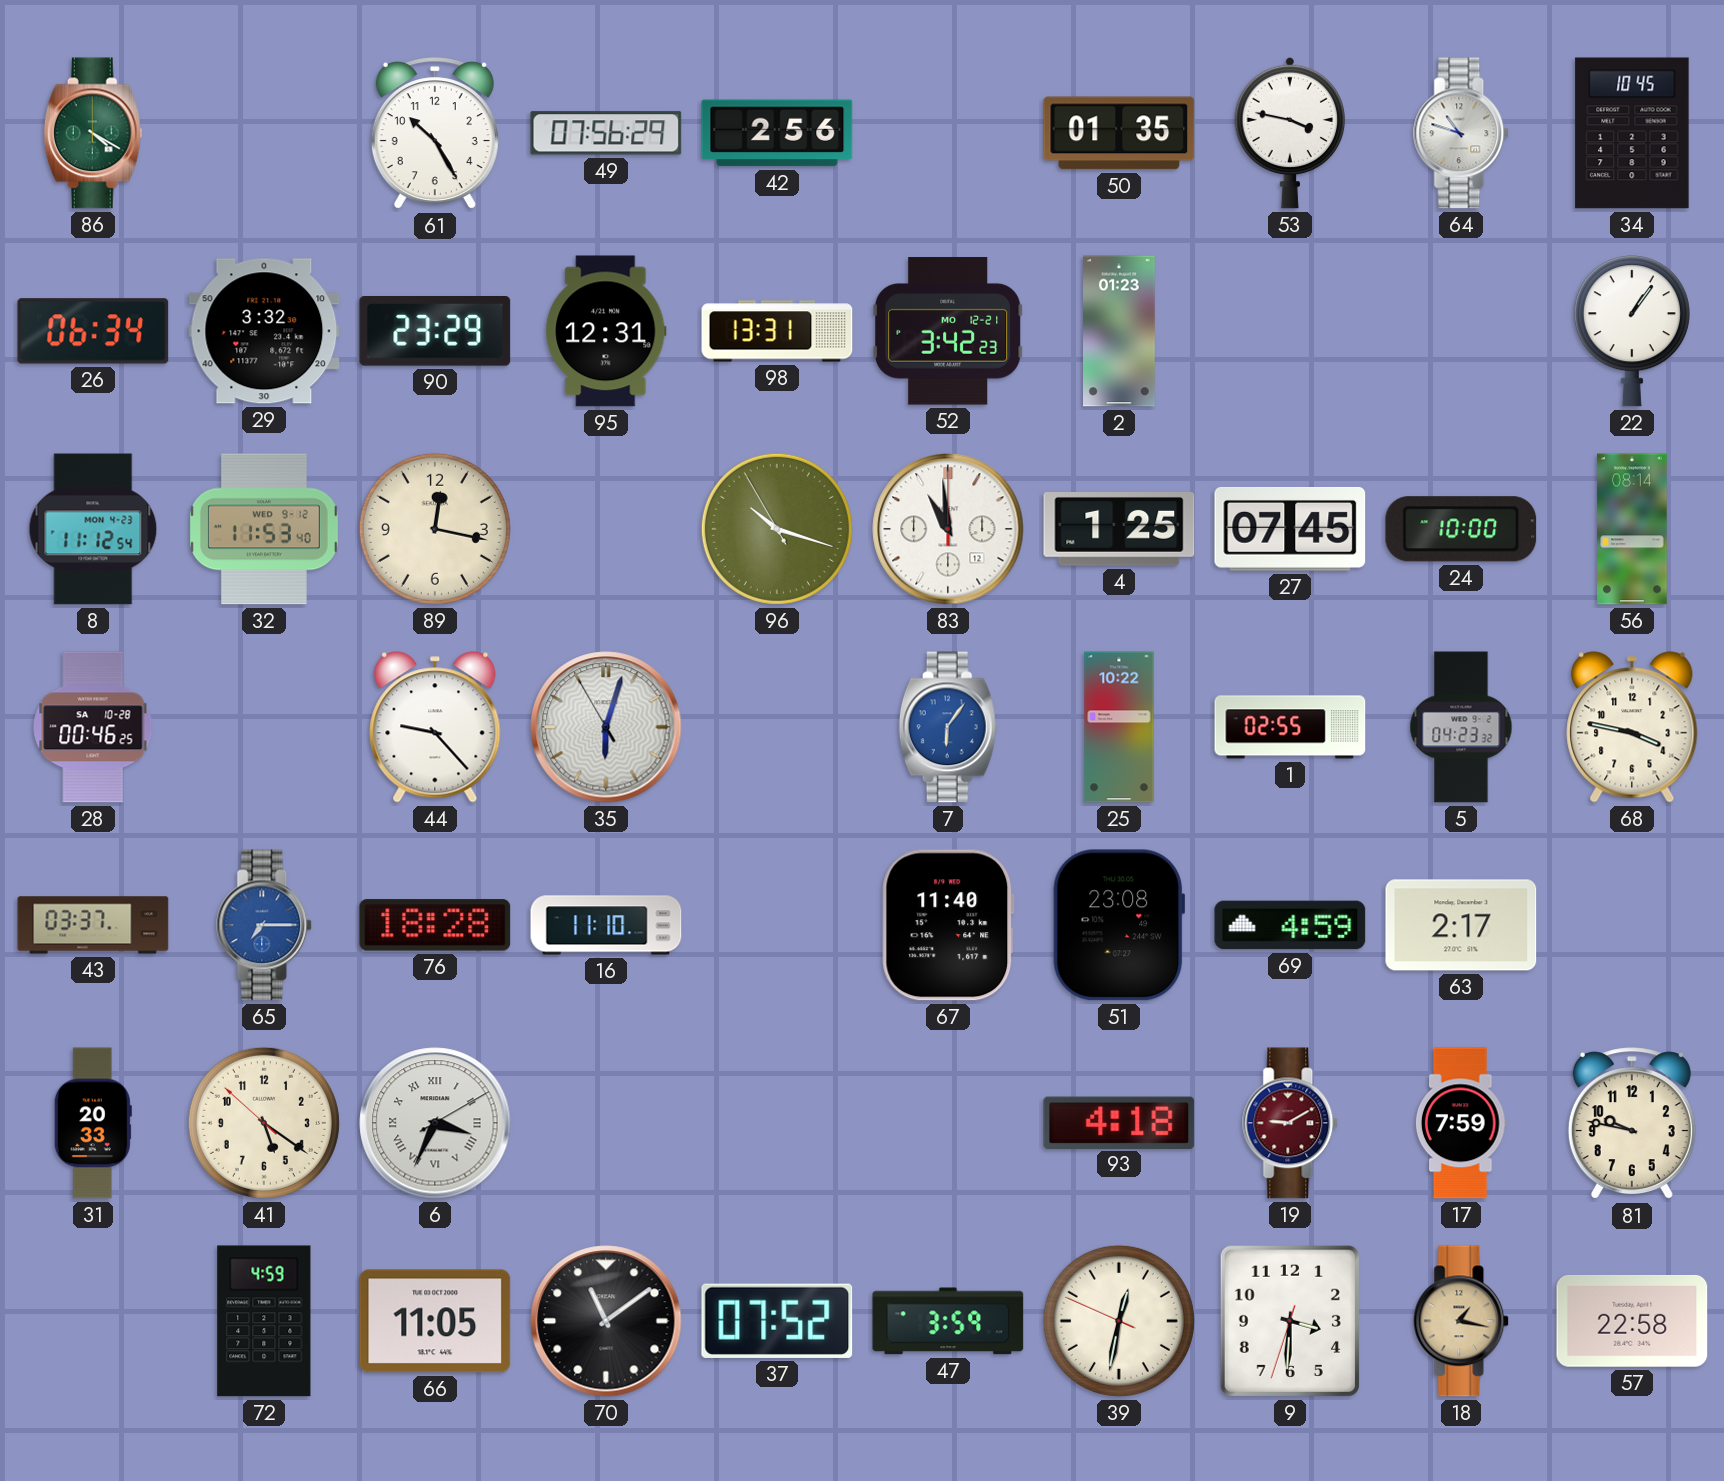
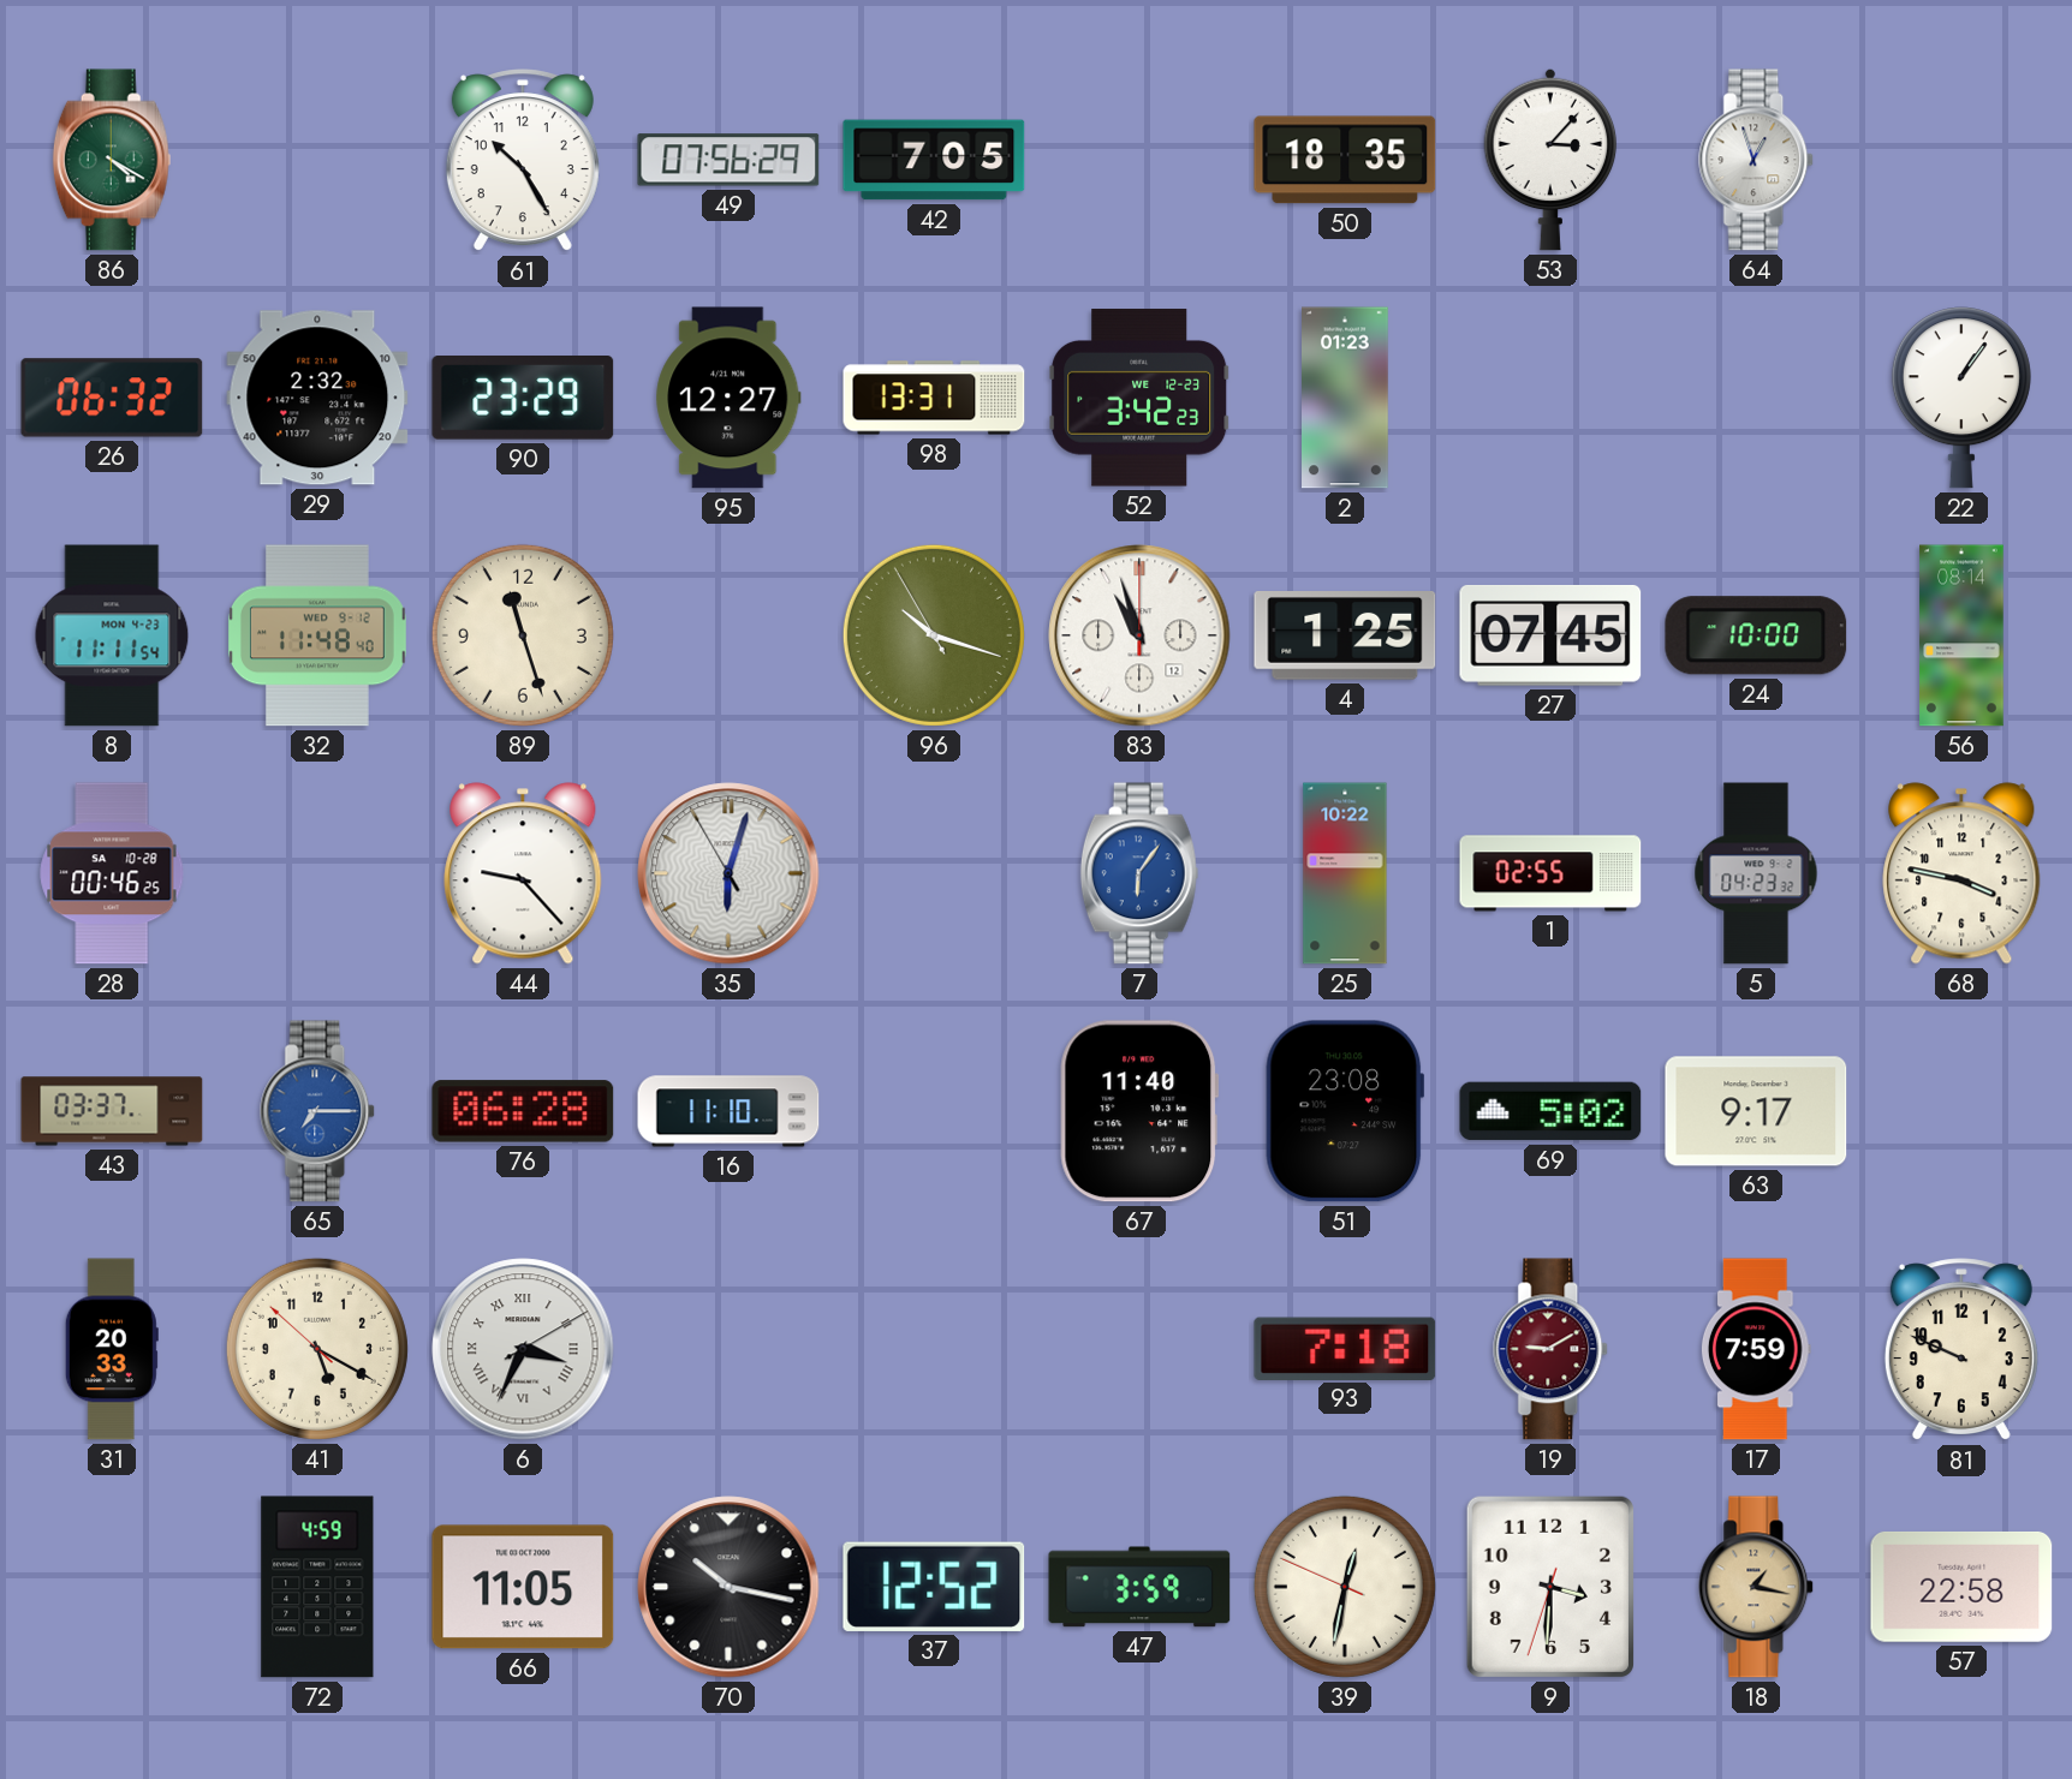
42: 2:56 -> 7:05 (934, 160)
50: 01:35 -> 18:35 (1345, 160)
53: 3:47 -> 3:07 (1550, 160)
64: 10:48 -> 12:57 (1757, 160)
34: 10:45 -> none (1632, 133)
26: 06:34 -> 06:32 (112, 398)
29: 3:32 -> 2:32 (317, 398)
95: 12:31 -> 12:27 (728, 398)
52 date: MO 12-21 -> WE 12-23 (1139, 398)
8: 11:12 -> 11:11 (112, 635)
32: 11:53 -> 11:48 (317, 635)
89: 12:17 -> 11:27 (523, 635)
83: 10:59 -> 10:57 (1139, 635)
76: 18:28 -> 06:28 (523, 1111)
69: 4:59 -> 5:02 (1550, 1111)
63: 2:17 -> 9:17 (1756, 1111)
41: 5:20 -> 5:19 (317, 1349)
93: 4:18 -> 7:18 (1345, 1348)
81: 9:47 -> 9:49 (1961, 1350)
70: 11:09 -> 10:17 (728, 1587)
37: 07:52 -> 12:52 (934, 1587)
